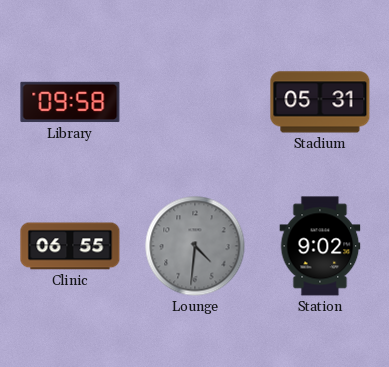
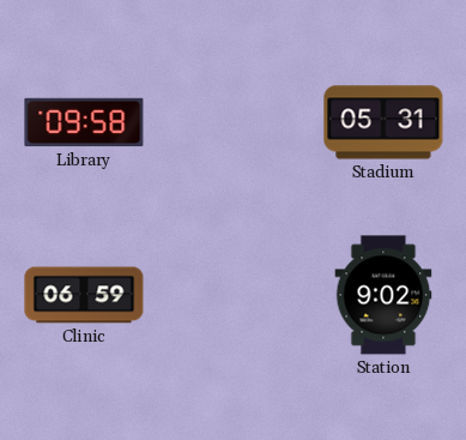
Clinic: 06:55 -> 06:59 (84, 295)
Lounge: 4:31 -> none (195, 246)
